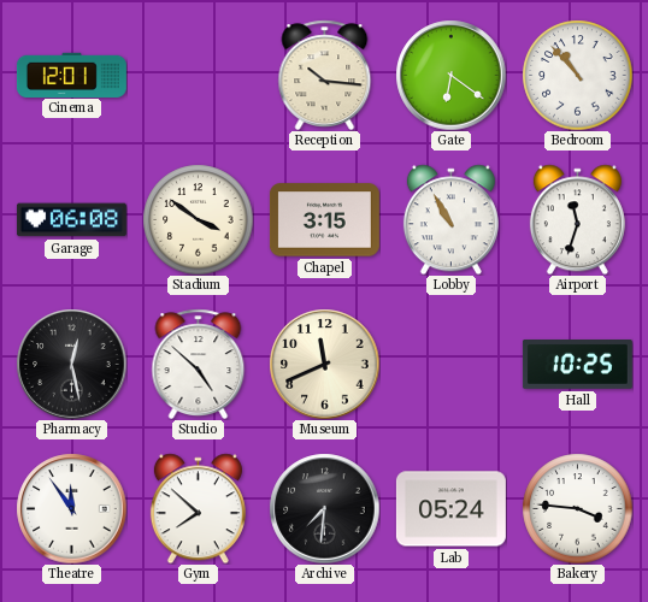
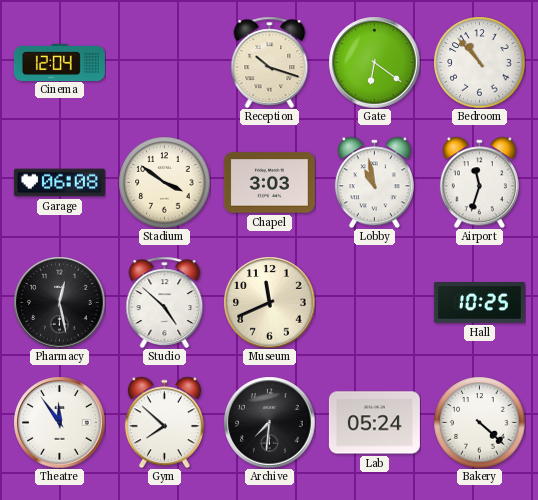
Cinema: 12:01 -> 12:04 (59, 62)
Reception: 10:16 -> 10:18 (270, 62)
Chapel: 3:15 -> 3:03 (269, 183)
Lobby: 10:55 -> 10:58 (374, 182)
Bakery: 3:46 -> 4:22 (479, 422)
